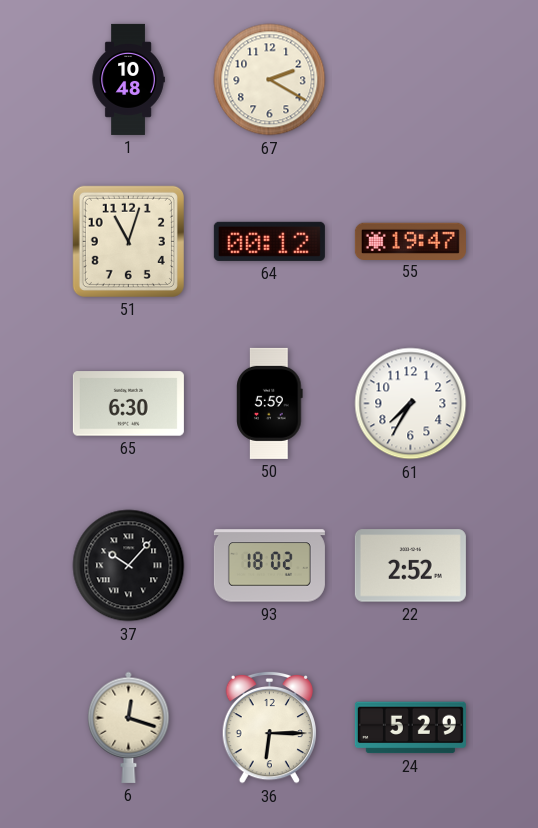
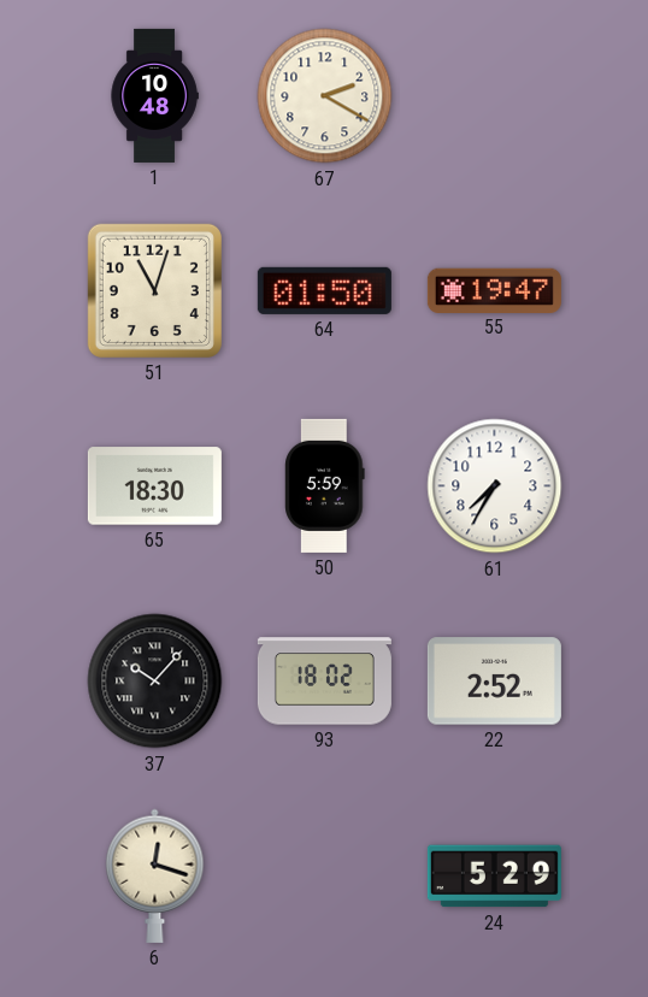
64: 00:12 -> 01:50 (324, 290)
65: 6:30 -> 18:30 (154, 486)
36: 6:15 -> none (269, 727)
